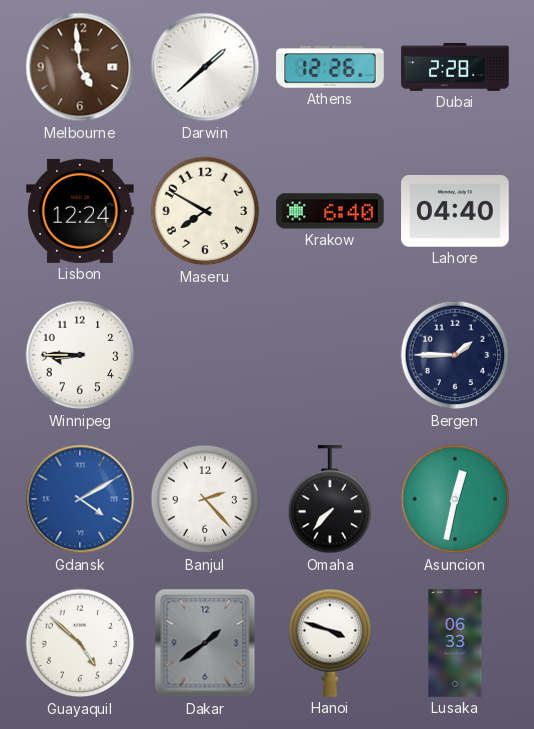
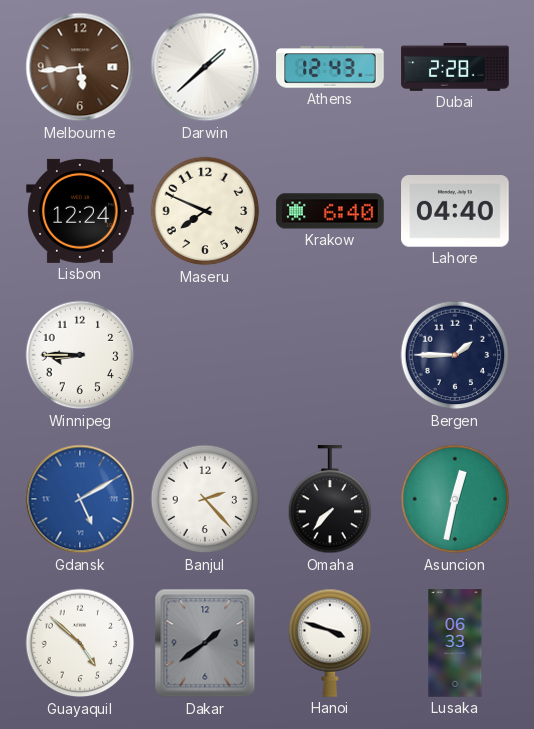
Melbourne: 4:59 -> 5:44 (80, 67)
Athens: 12:26 -> 12:43 (330, 67)
Maseru: 7:50 -> 7:49 (205, 211)
Gdansk: 4:10 -> 5:10 (80, 499)
